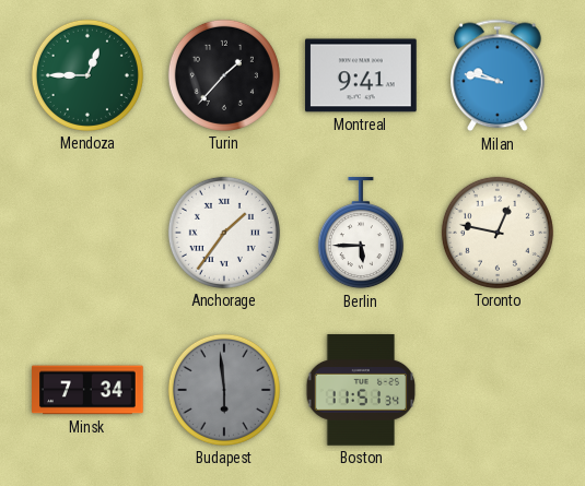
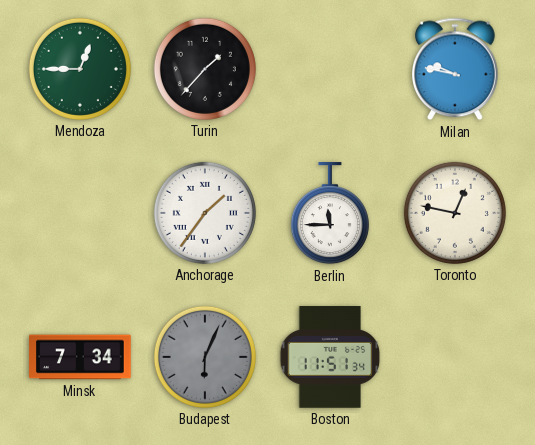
Montreal: 9:41 -> none (361, 75)
Berlin: 5:45 -> 11:45 (330, 214)
Budapest: 5:59 -> 6:04 (205, 357)
